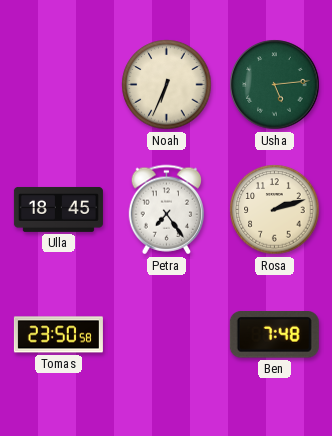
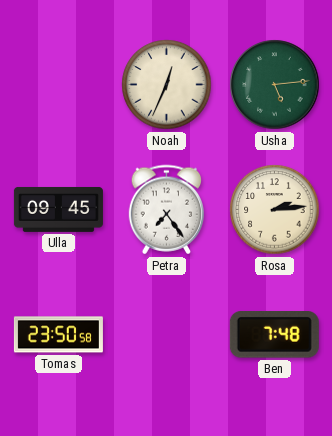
Noah: 6:34 -> 12:34 (167, 85)
Ulla: 18:45 -> 09:45 (58, 209)
Rosa: 2:12 -> 2:14 (275, 210)
